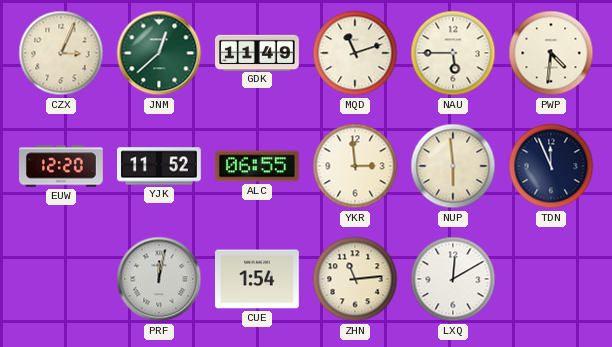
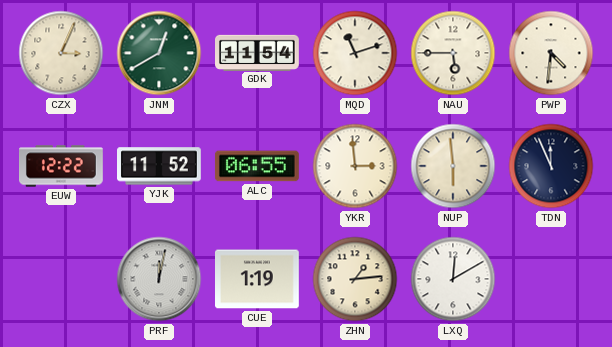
JNM: 12:38 -> 12:40 (159, 53)
GDK: 11:49 -> 11:54 (258, 52)
EUW: 12:20 -> 12:22 (62, 166)
CUE: 1:54 -> 1:19 (258, 279)
ZHN: 11:14 -> 1:14 (355, 279)
